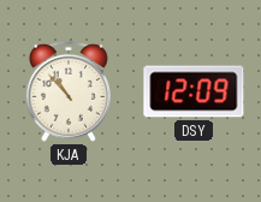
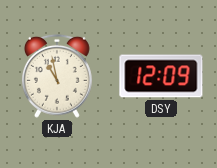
KJA: 10:53 -> 10:58 (57, 76)
